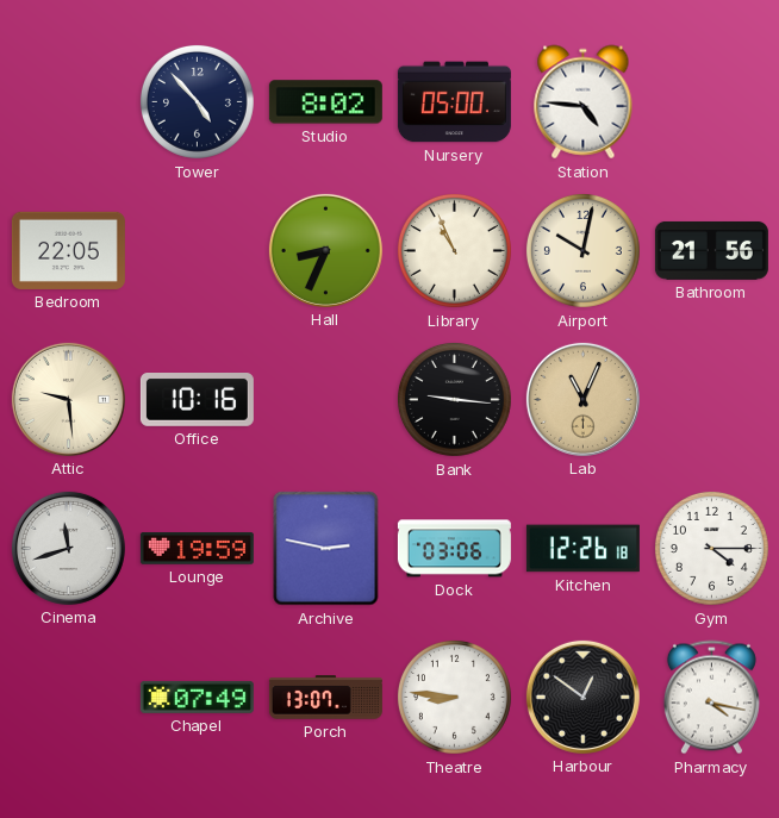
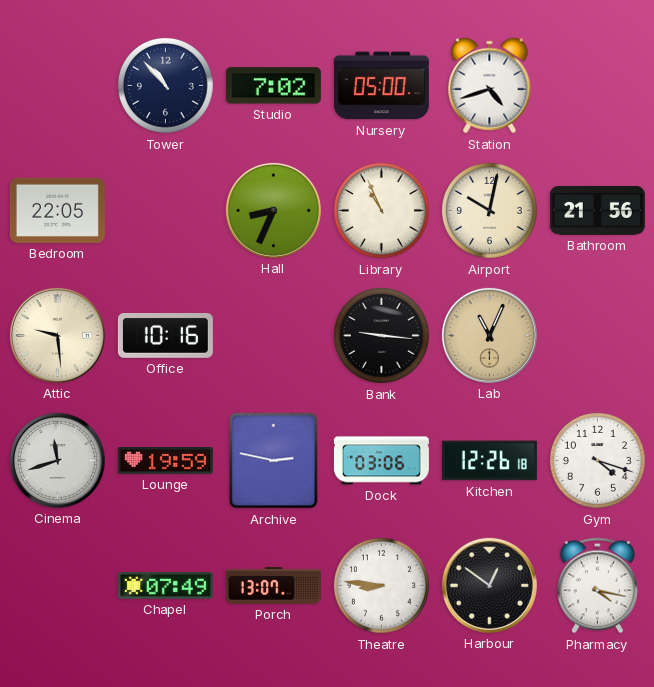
Tower: 4:53 -> 10:53 (165, 85)
Studio: 8:02 -> 7:02 (273, 86)
Station: 4:46 -> 4:42 (490, 86)
Gym: 4:15 -> 4:18 (597, 460)
